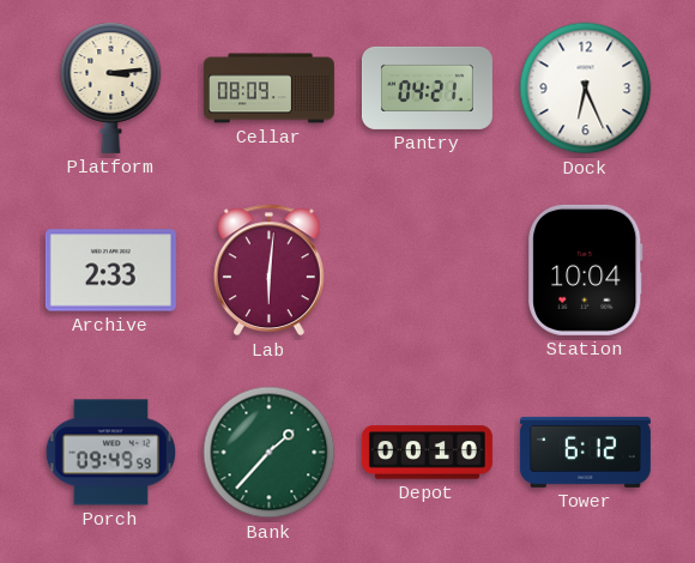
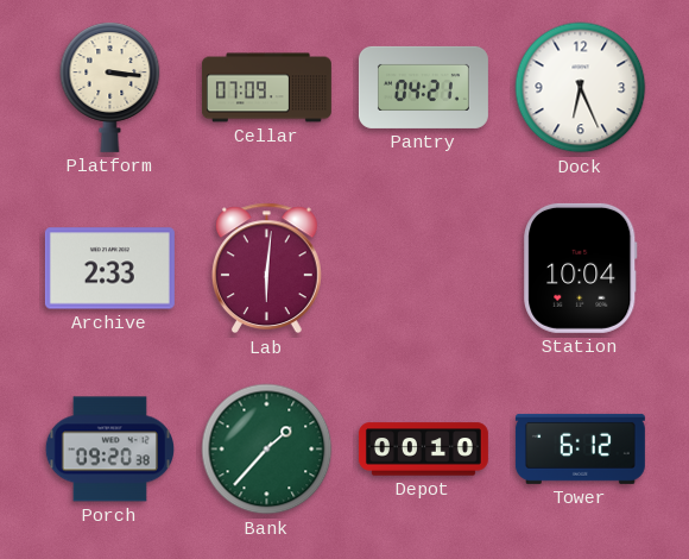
Platform: 3:14 -> 3:16 (110, 87)
Cellar: 08:09 -> 07:09 (266, 88)
Porch: 09:49 -> 09:20 (109, 450)
